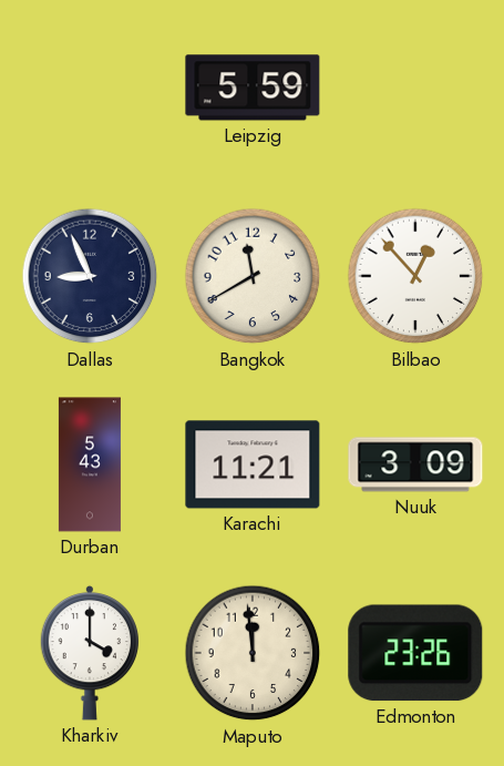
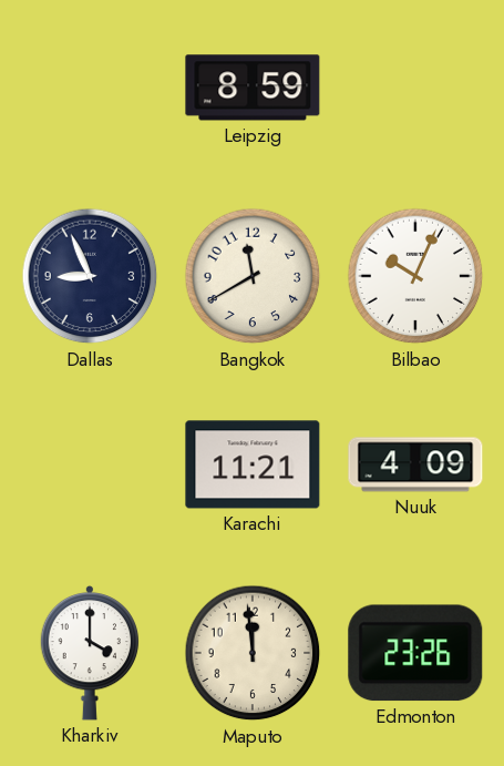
Leipzig: 5:59 -> 8:59 (253, 88)
Bilbao: 12:53 -> 10:04 (415, 276)
Durban: 5:43 -> none (90, 464)
Nuuk: 3:09 -> 4:09 (415, 464)
